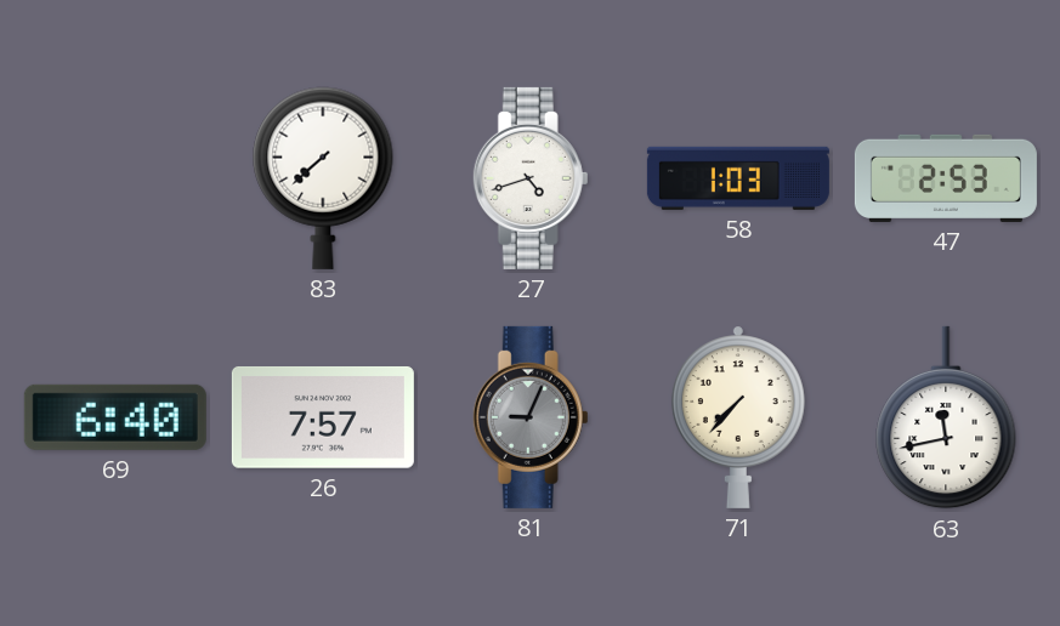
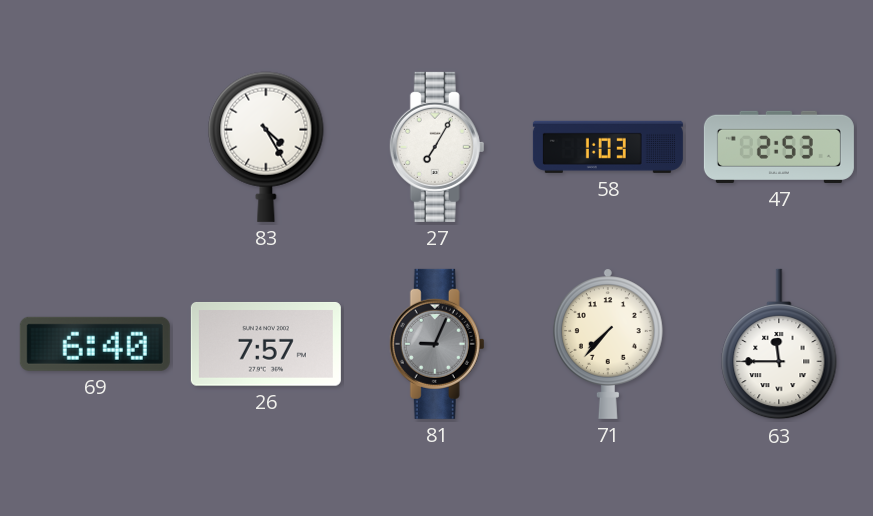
83: 7:38 -> 4:25 (266, 147)
27: 4:42 -> 7:05 (437, 147)
63: 11:43 -> 11:45 (779, 344)
